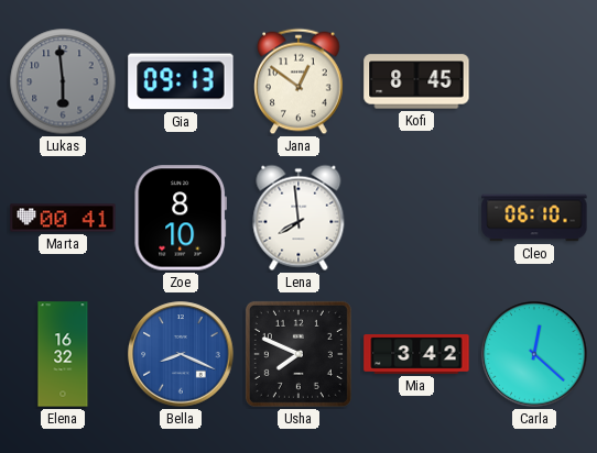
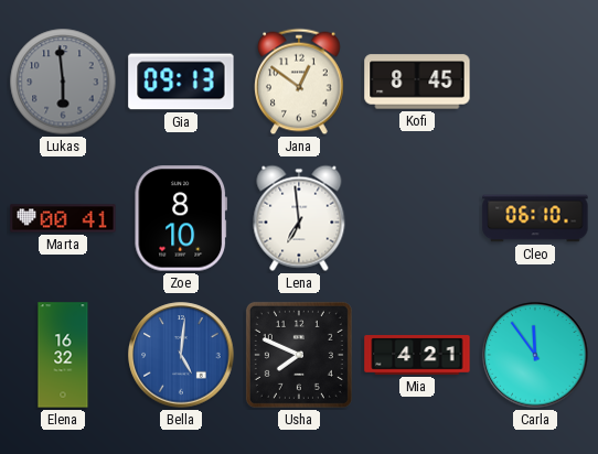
Lena: 7:59 -> 6:59 (299, 218)
Bella: 8:19 -> 5:01 (181, 355)
Mia: 3:42 -> 4:21 (417, 355)
Carla: 12:22 -> 11:54 (535, 355)
